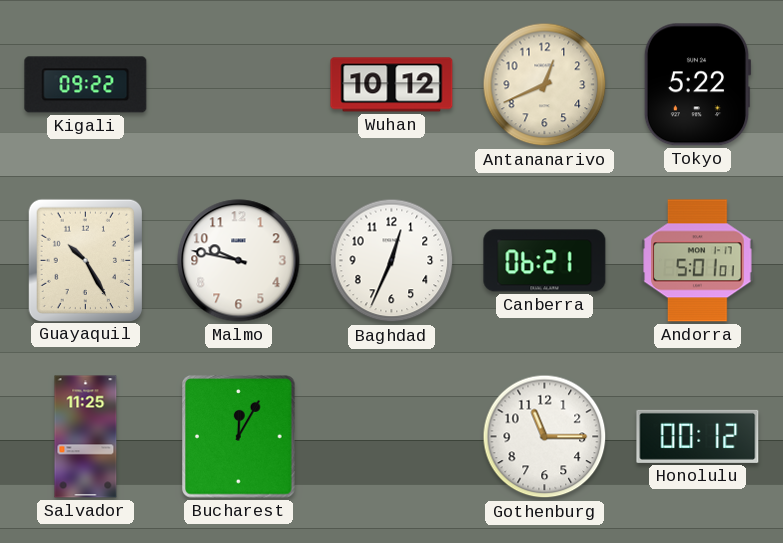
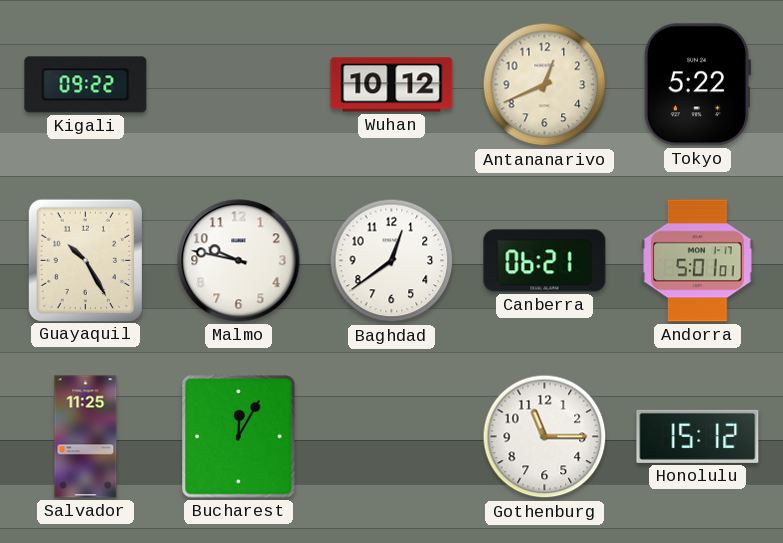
Baghdad: 12:34 -> 12:39 (392, 261)
Honolulu: 00:12 -> 15:12 (698, 436)
